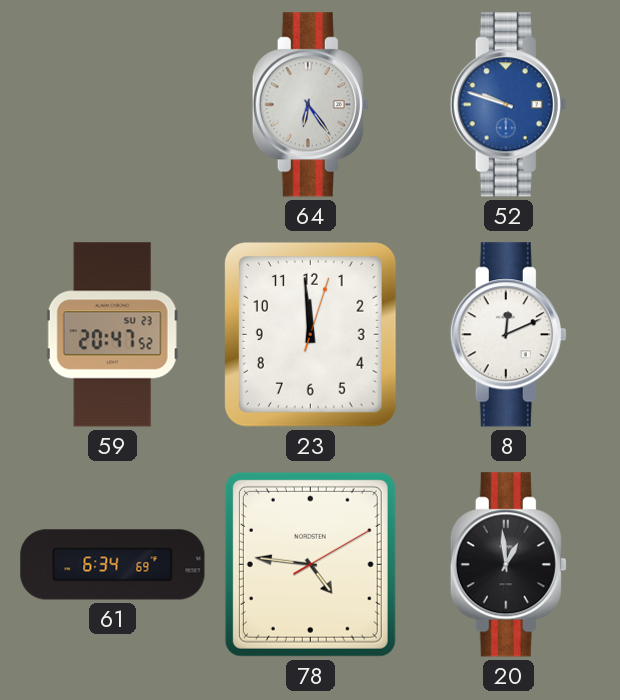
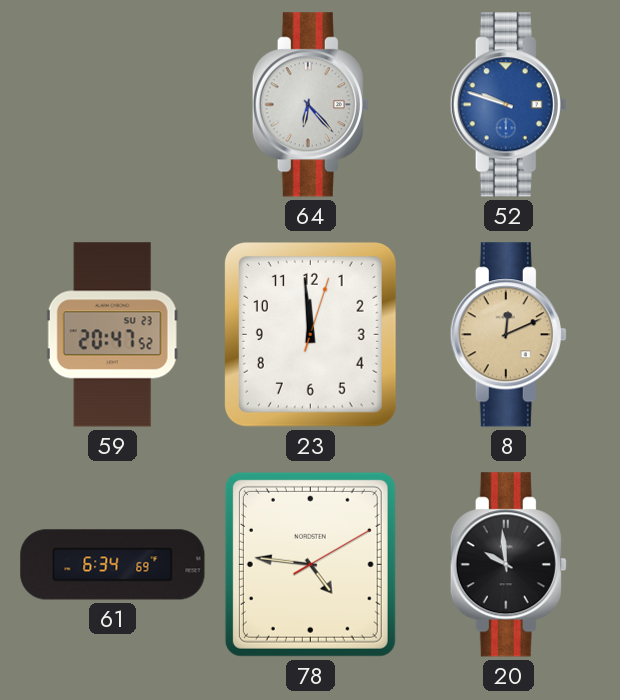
64: 6:24 -> 6:23 (310, 105)
8 dial: white -> champagne (508, 335)
20: 12:59 -> 9:59 (508, 565)
